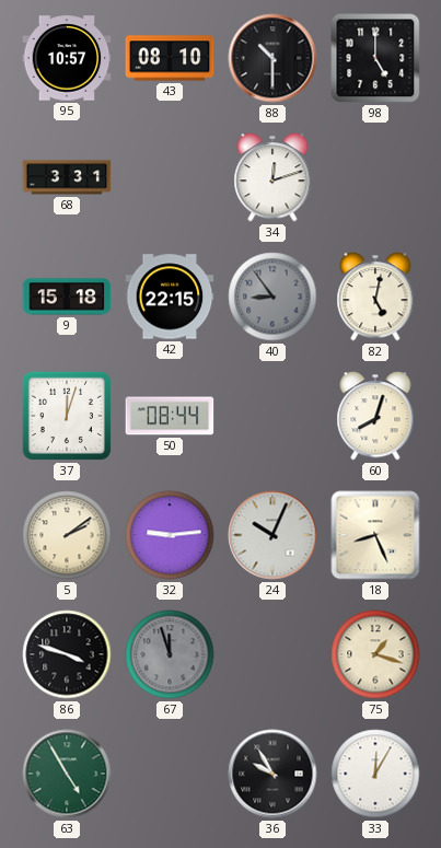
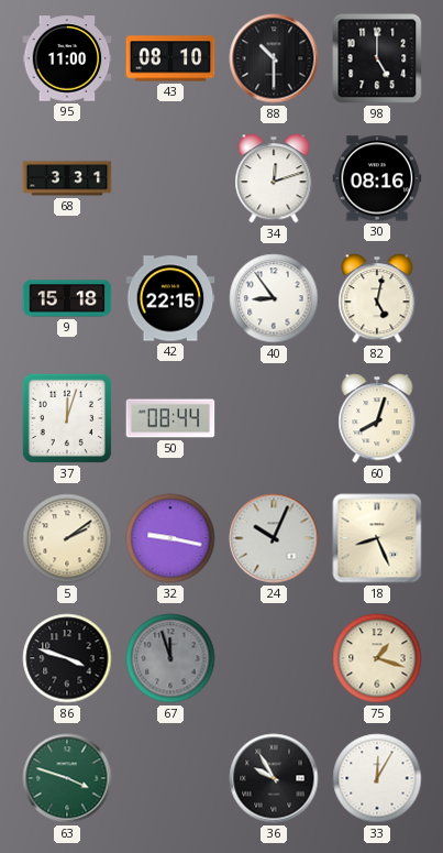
95: 10:57 -> 11:00 (67, 58)
30: none -> 08:16 (377, 178)
40 dial: grey -> white (274, 298)
32: 9:14 -> 9:17 (170, 538)
63: 4:55 -> 3:48 (67, 778)
